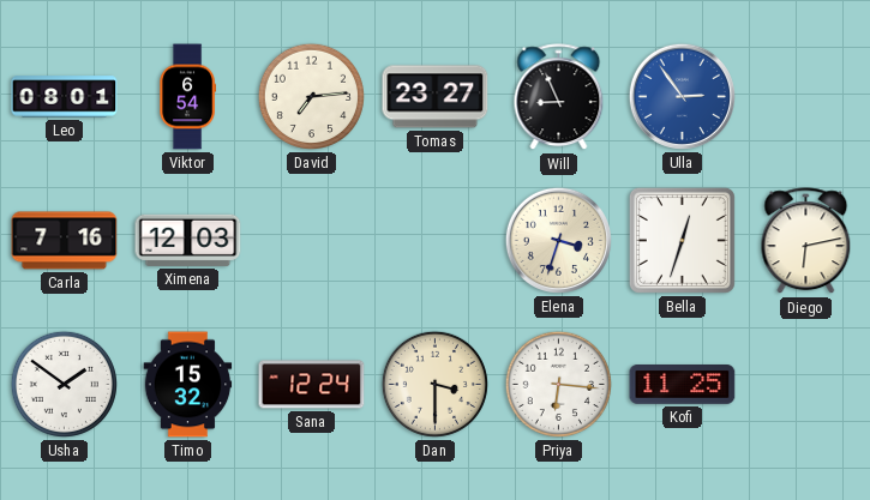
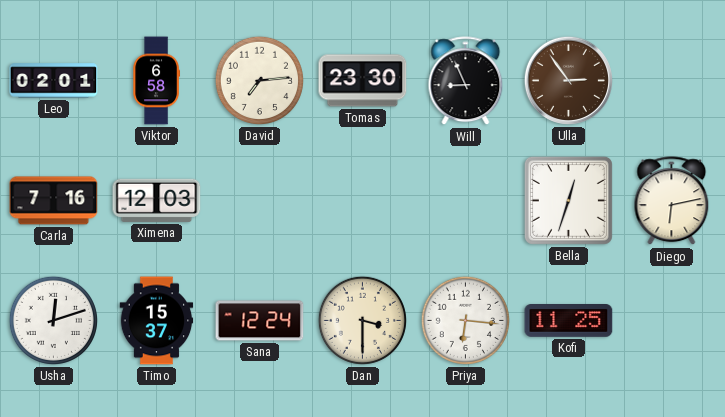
Leo: 08:01 -> 02:01 (54, 81)
Viktor: 6:54 -> 6:58 (156, 81)
Tomas: 23:27 -> 23:30 (363, 81)
Ulla dial: blue -> brown (568, 80)
Elena: 3:33 -> none (558, 240)
Usha: 1:51 -> 12:12 (53, 320)
Timo: 15:32 -> 15:37 (157, 321)
